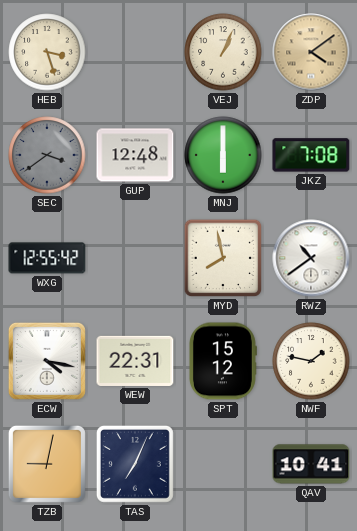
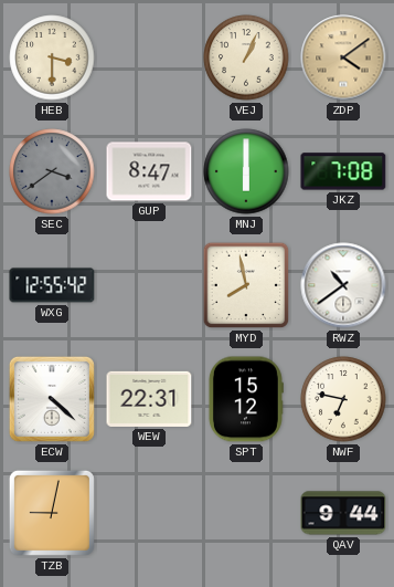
HEB: 3:27 -> 3:30 (52, 57)
GUP: 12:48 -> 8:47 (149, 171)
ECW: 4:17 -> 4:22 (52, 399)
NWF: 1:47 -> 6:47 (343, 399)
TAS: 7:04 -> none (135, 464)
QAV: 10:41 -> 9:44 (343, 513)
